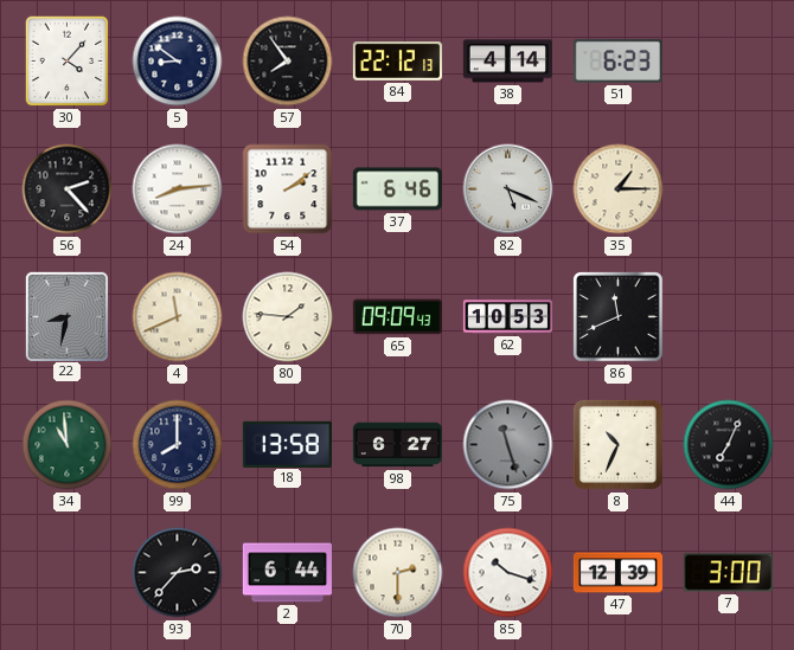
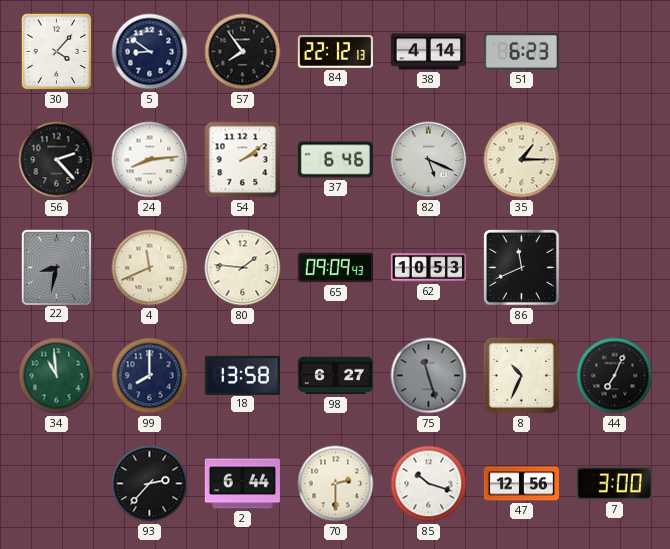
47: 12:39 -> 12:56 (521, 484)
